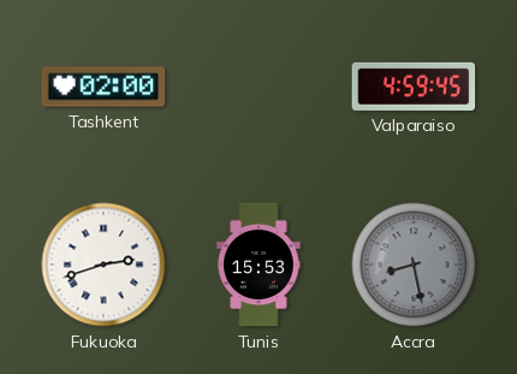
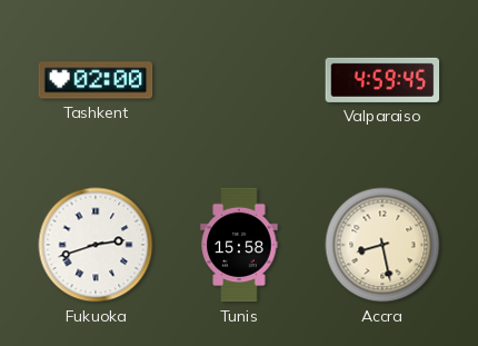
Tunis: 15:53 -> 15:58 (239, 245)
Accra dial: grey -> cream (382, 245)
